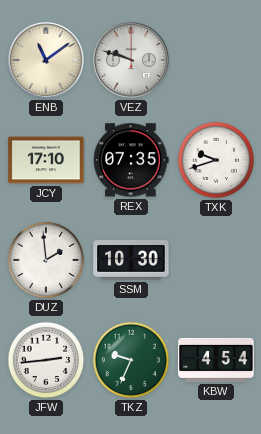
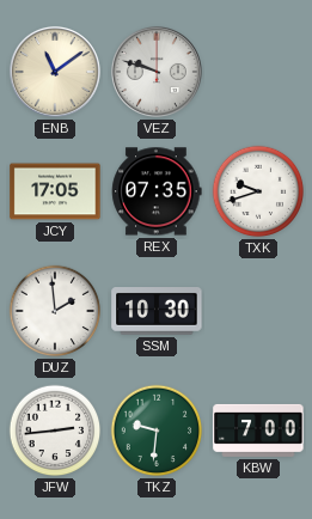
JCY: 17:10 -> 17:05 (55, 191)
TKZ: 9:34 -> 9:31 (157, 431)
KBW: 4:54 -> 7:00 (258, 431)
